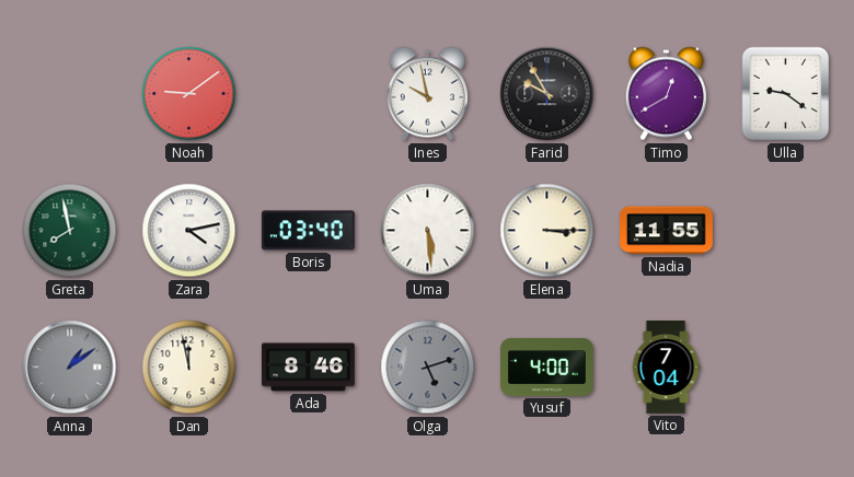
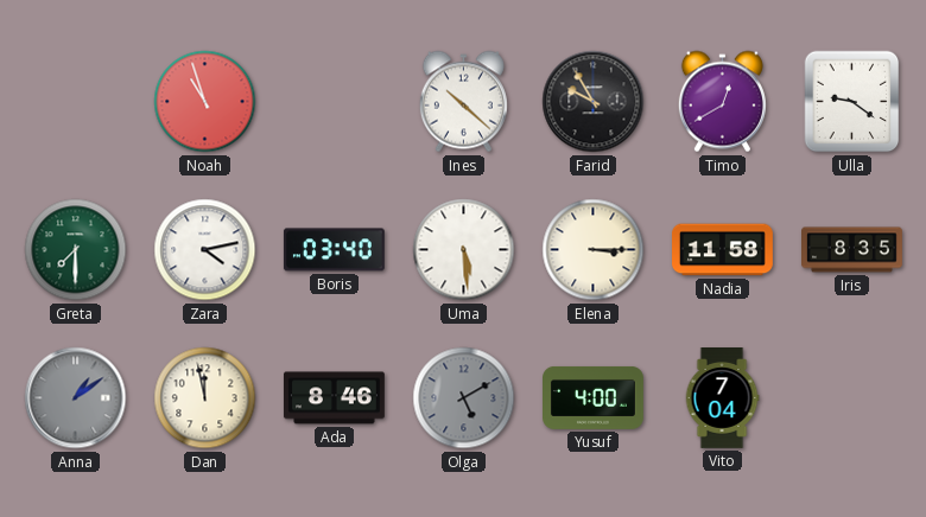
Noah: 9:09 -> 10:57 (205, 102)
Ines: 9:58 -> 10:22 (463, 102)
Greta: 7:58 -> 7:30 (76, 250)
Nadia: 11:55 -> 11:58 (723, 250)
Iris: none -> 8:35 (852, 250)
Olga: 5:12 -> 5:10 (464, 398)
